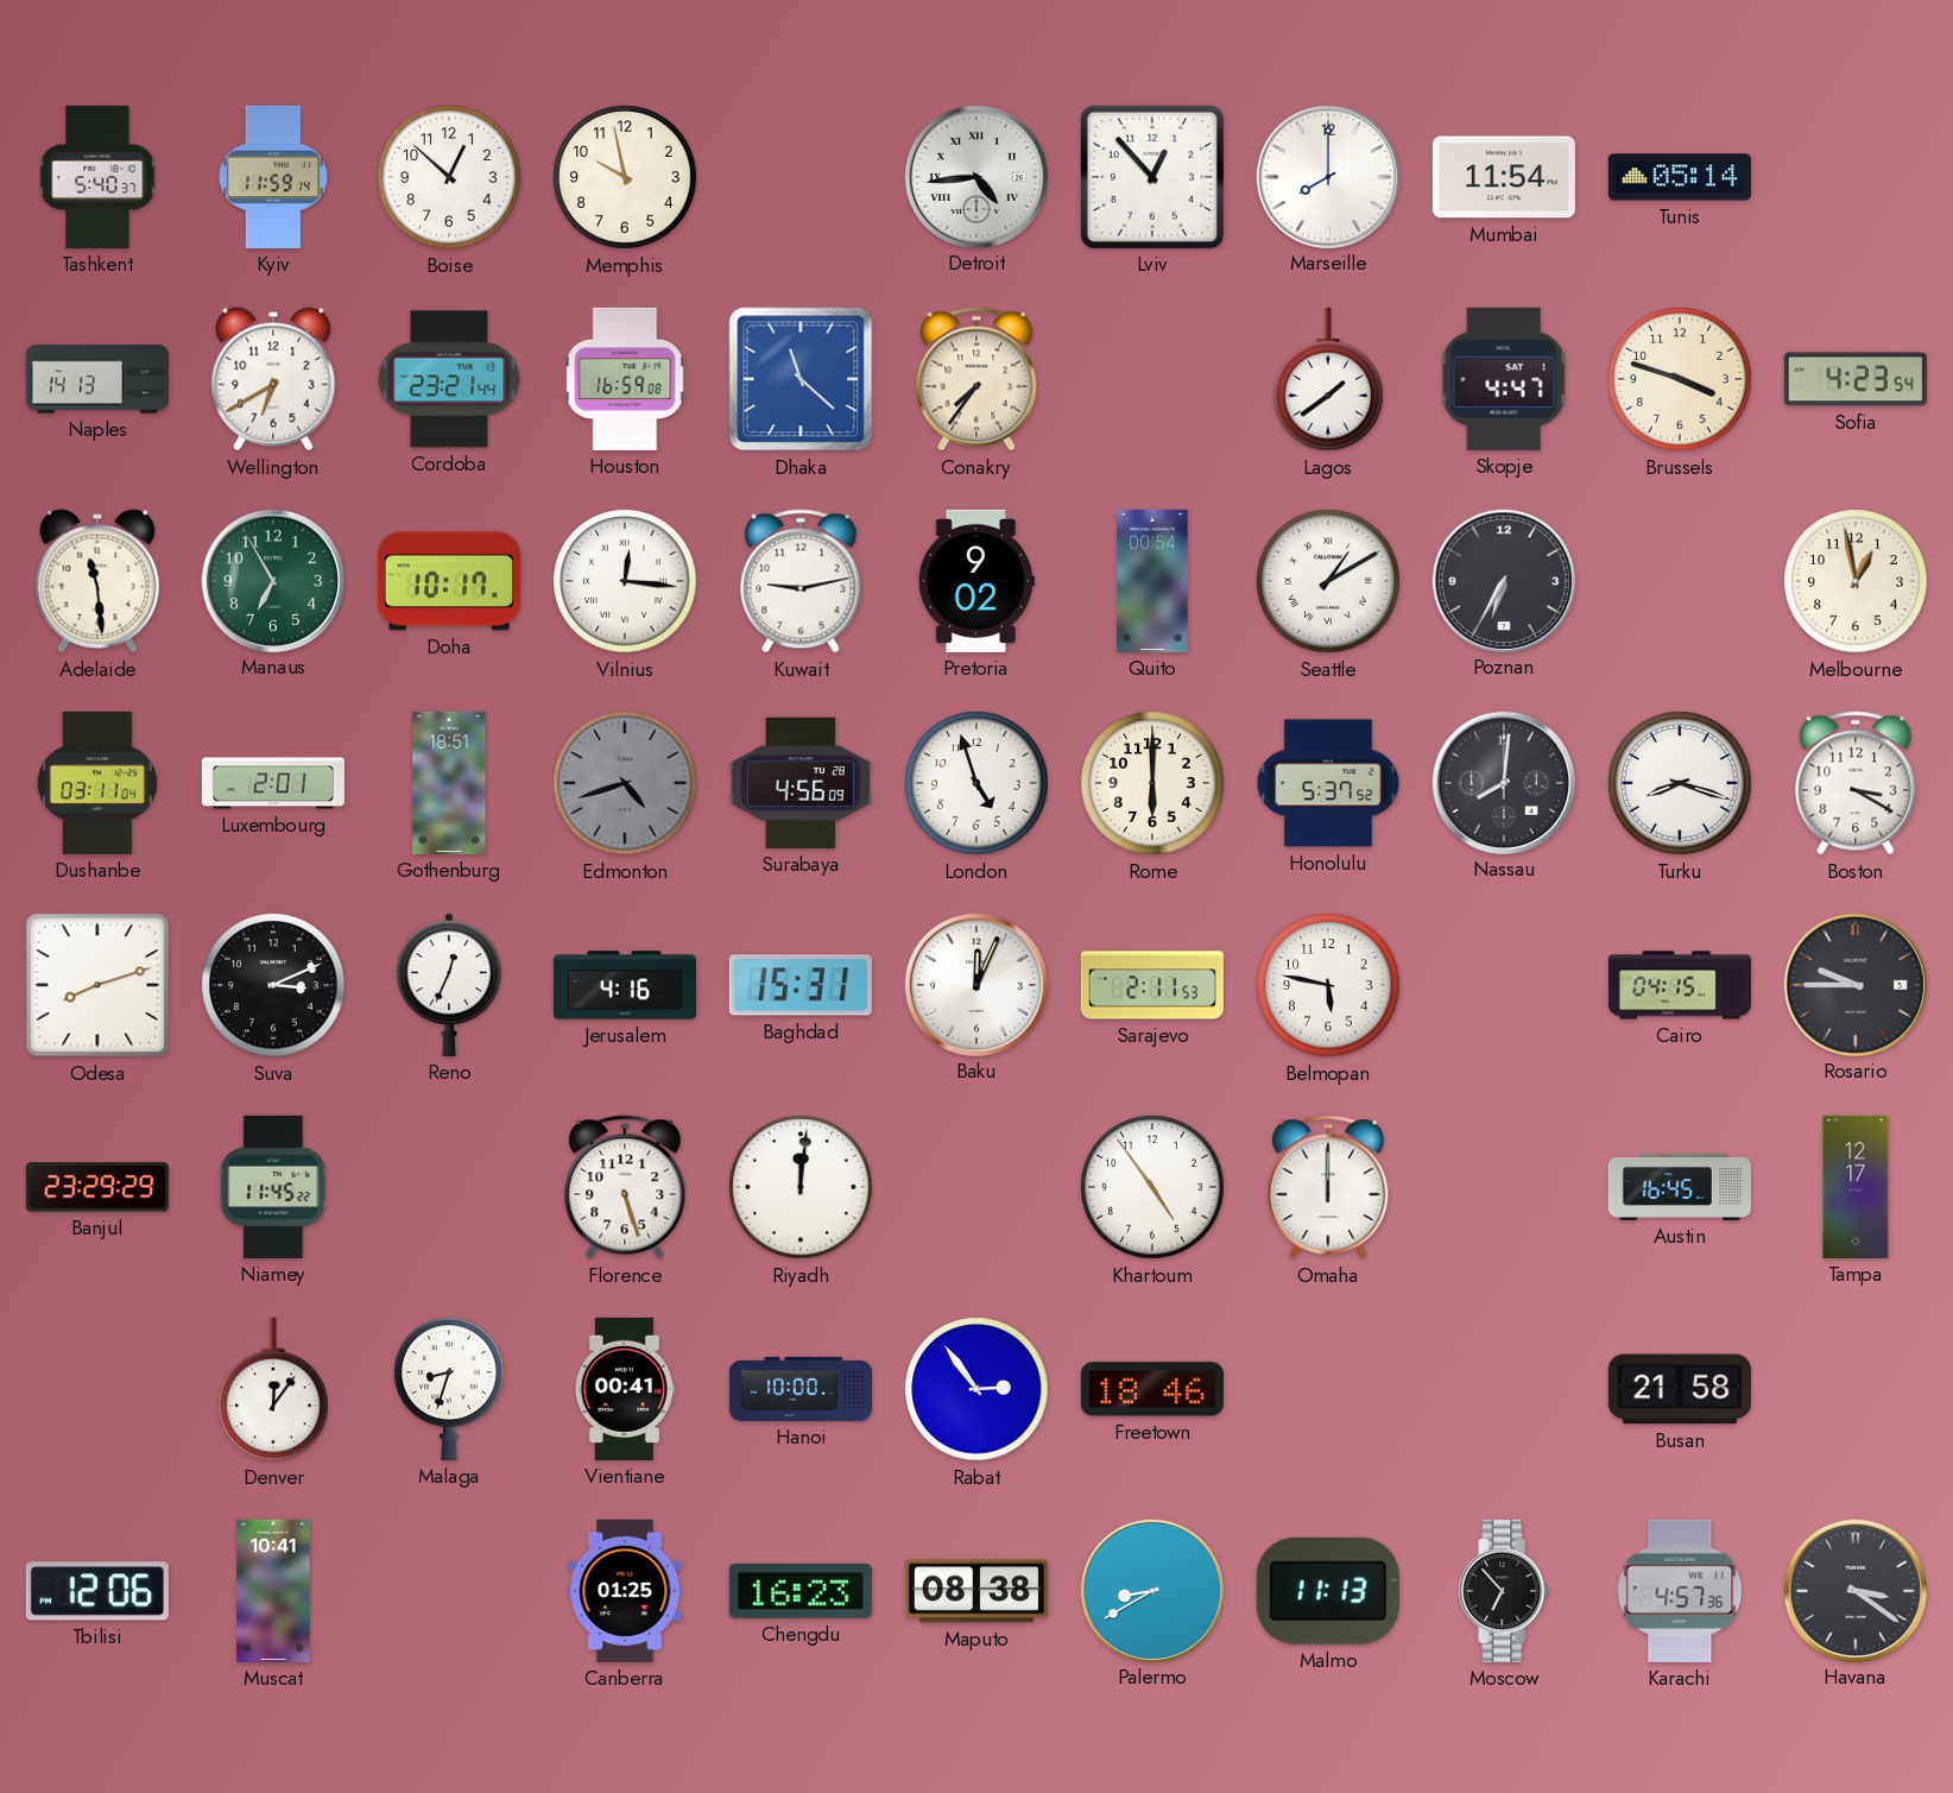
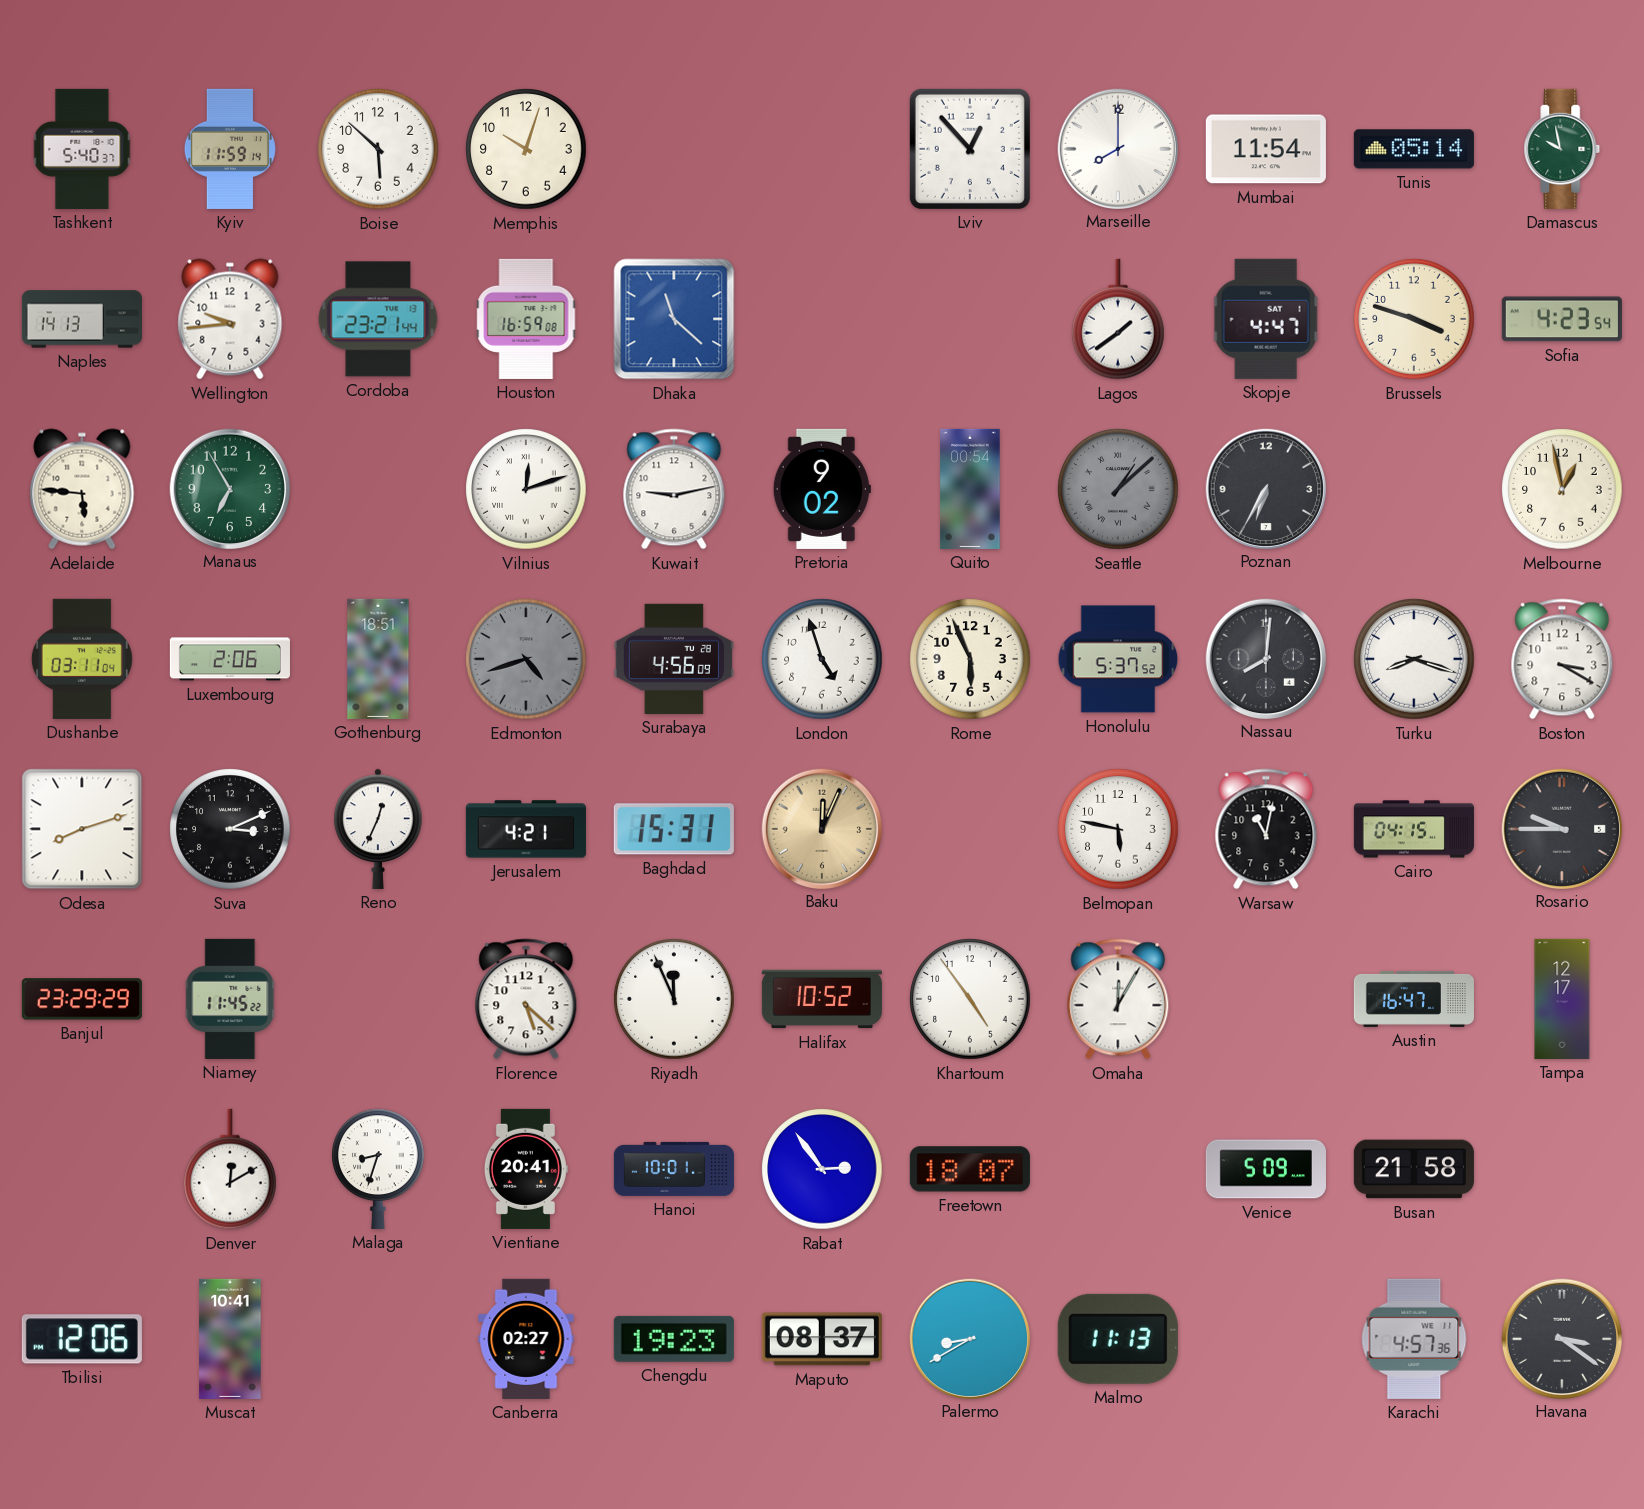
Boise: 12:52 -> 5:52 (378, 149)
Memphis: 9:58 -> 10:03 (526, 149)
Detroit: 4:44 -> none (975, 176)
Damascus: none -> 9:58 (1562, 149)
Wellington: 6:40 -> 9:44 (230, 319)
Conakry: 7:36 -> none (976, 379)
Adelaide: 11:29 -> 5:46 (82, 489)
Doha: 10:17 -> none (449, 581)
Vilnius: 12:16 -> 12:12 (526, 489)
Seattle: 1:10 -> 1:08 (1118, 489)
Seattle dial: white -> grey (1118, 489)
Luxembourg: 2:01 -> 2:06 (230, 659)
Rome: 6:00 -> 5:56 (970, 659)
Jerusalem: 4:16 -> 4:21 (526, 829)
Baku dial: white -> champagne (821, 828)
Sarajevo: 2:11 -> none (1152, 985)
Warsaw: none -> 11:02 (1266, 829)
Florence: 5:27 -> 5:22 (526, 999)
Riyadh: 12:01 -> 11:56 (674, 999)
Halifax: none -> 10:52 (822, 999)
Omaha: 12:00 -> 12:05 (1118, 999)
Austin: 16:45 -> 16:47 (1414, 999)
Denver: 12:06 -> 12:10 (230, 1169)
Vientiane: 00:41 -> 20:41 (526, 1169)
Hanoi: 10:00 -> 10:01 (674, 1169)
Freetown: 18:46 -> 18:07 (970, 1169)
Venice: none -> 5:09 (1266, 1169)
Canberra: 01:25 -> 02:27 (526, 1339)
Chengdu: 16:23 -> 19:23 (674, 1339)
Maputo: 08:38 -> 08:37 (822, 1339)
Moscow: 6:53 -> none (1504, 1591)
